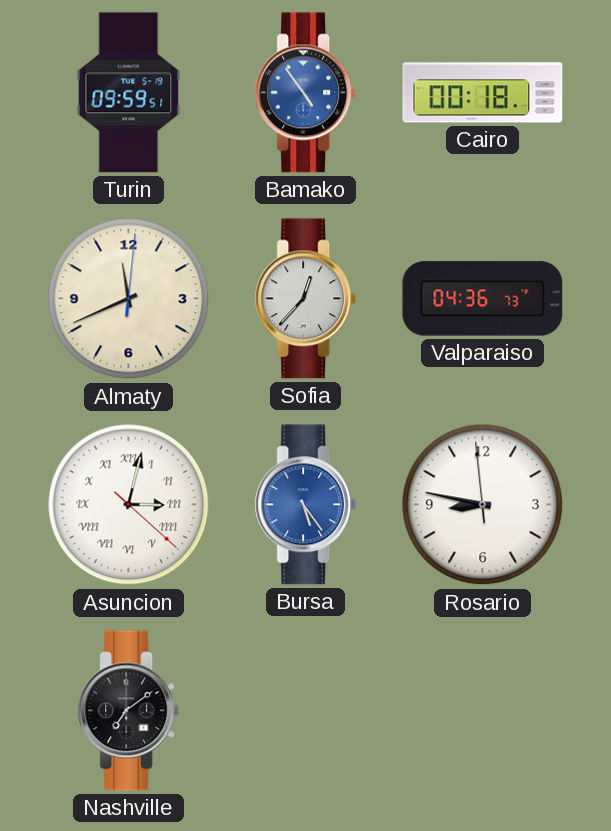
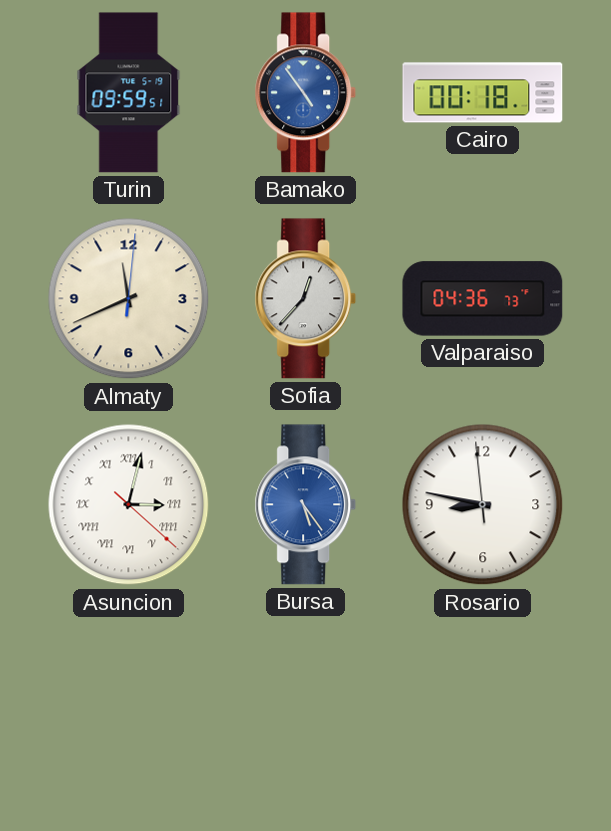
Nashville: 7:09 -> none (129, 711)
